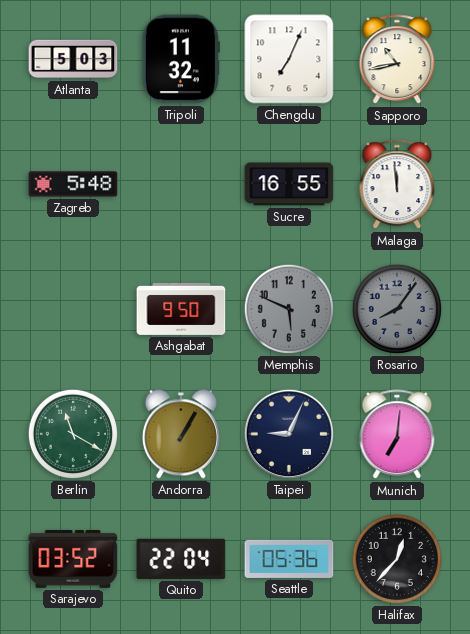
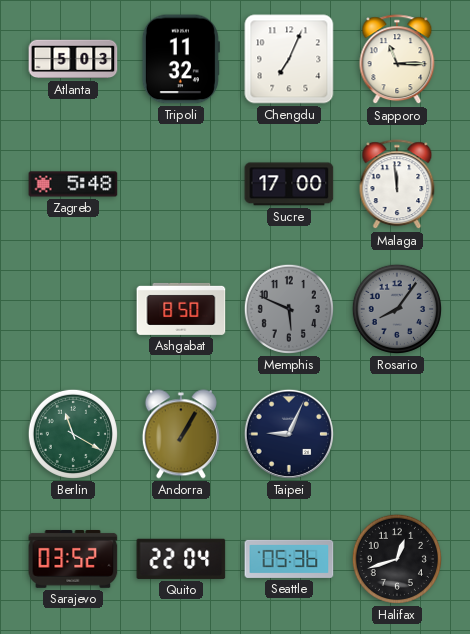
Sapporo: 10:43 -> 11:15 (397, 60)
Sucre: 16:55 -> 17:00 (289, 184)
Ashgabat: 9:50 -> 8:50 (181, 309)
Munich: 7:01 -> none (397, 435)
Halifax: 12:37 -> 12:42 (397, 559)
